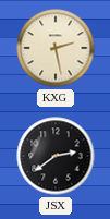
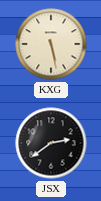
KXG: 2:28 -> 5:28 (51, 44)
